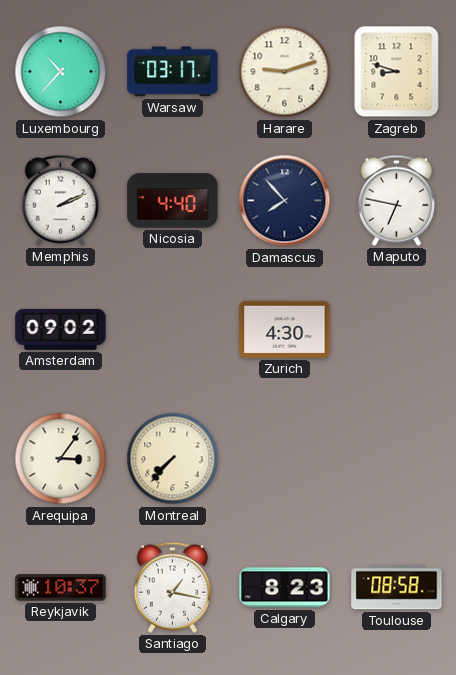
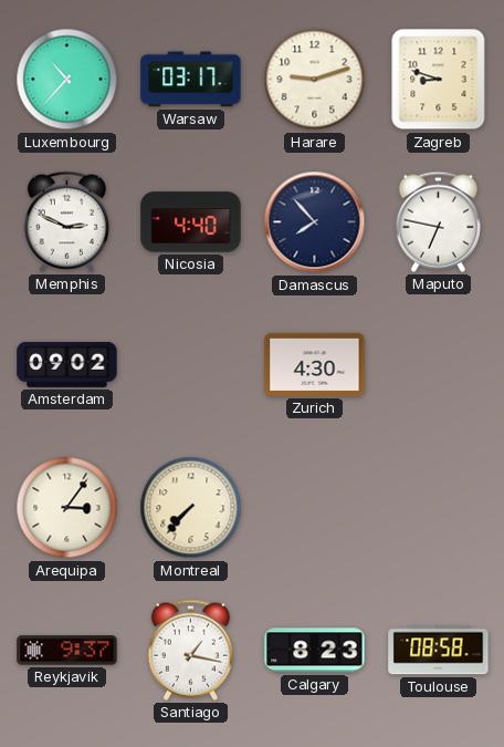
Memphis: 2:11 -> 2:49 (66, 221)
Reykjavik: 10:37 -> 9:37 (67, 651)
